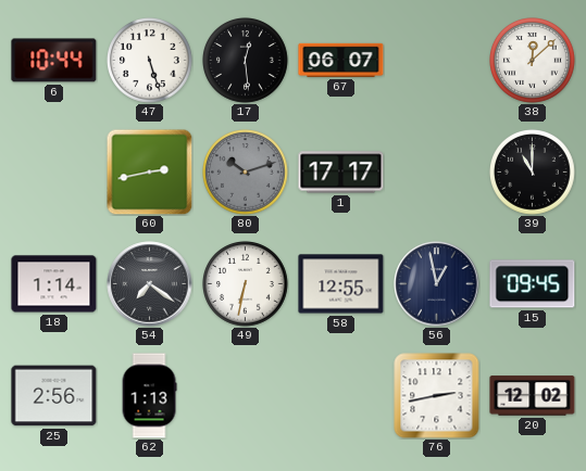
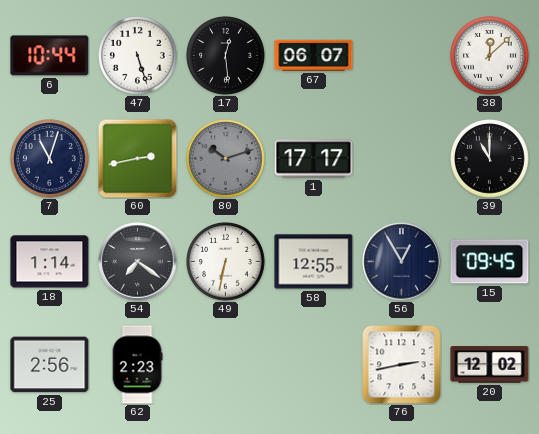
7: none -> 11:03 (50, 159)
56: 12:58 -> 12:55 (402, 262)
62: 1:13 -> 2:23 (137, 365)
